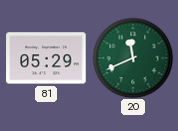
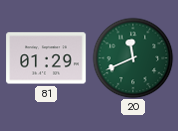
81: 05:29 -> 01:29 (46, 58)
